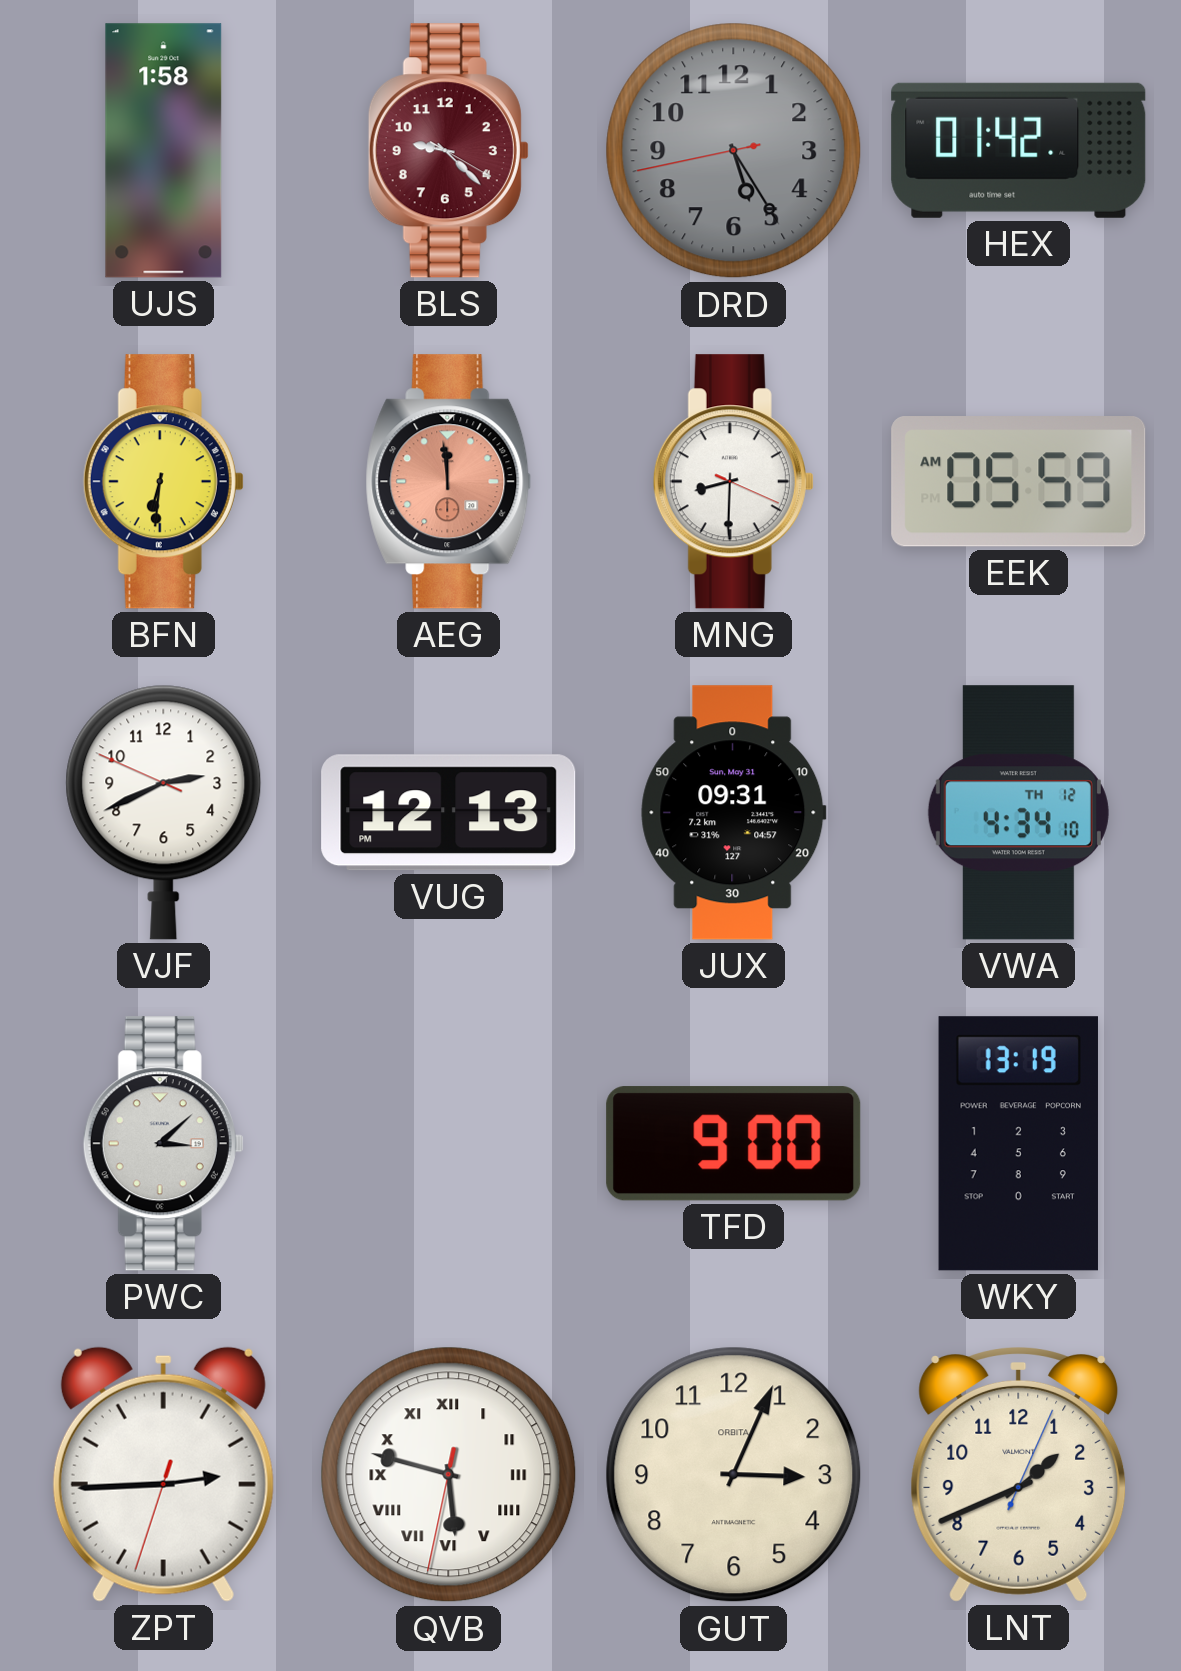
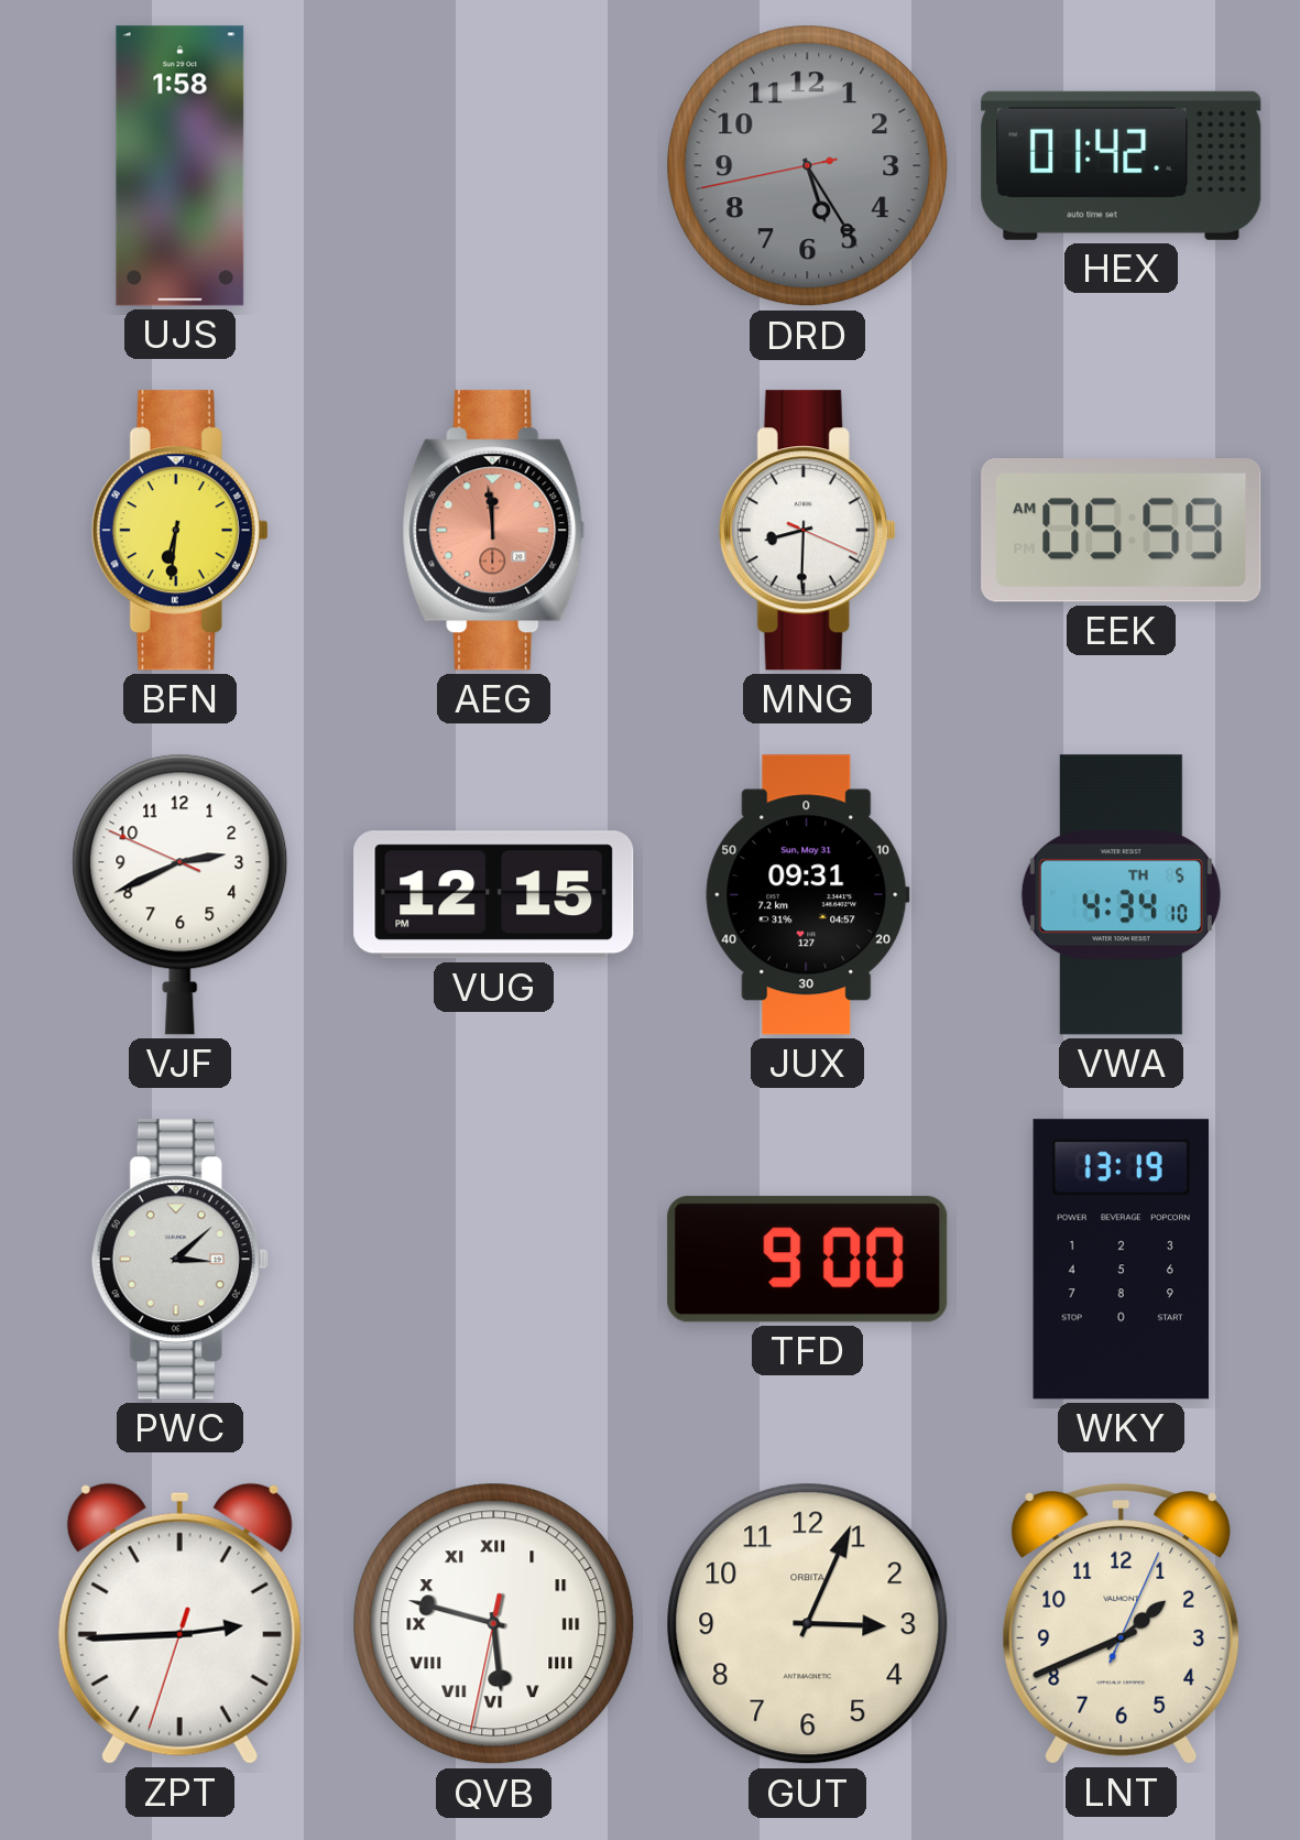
BLS: 9:22 -> none (448, 151)
VUG: 12:13 -> 12:15 (494, 895)
VWA date: TH 12 -> TH 5 (1121, 895)
